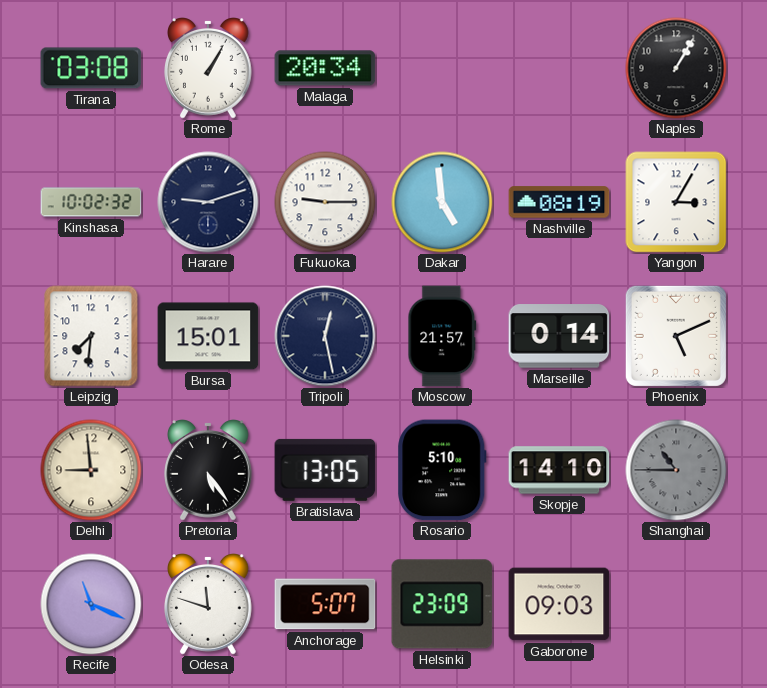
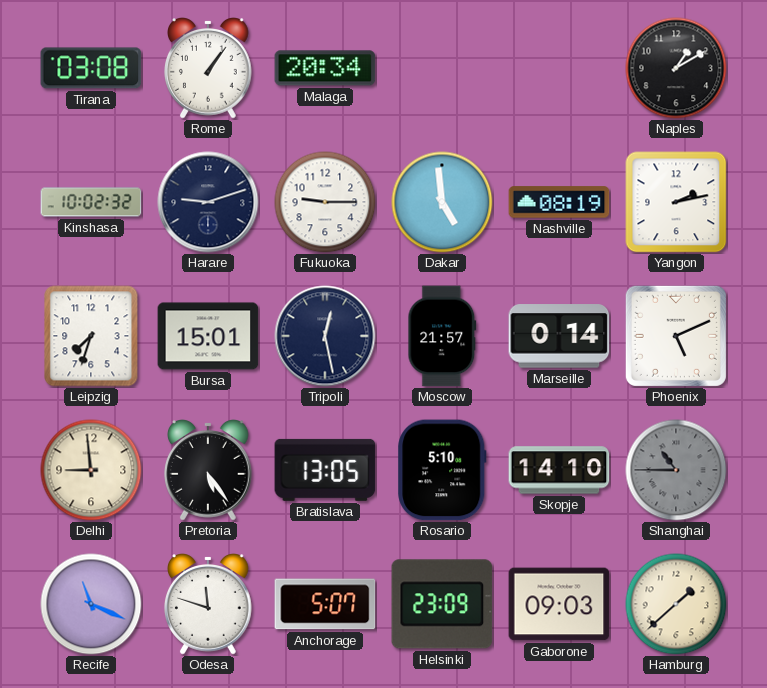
Rome: 1:05 -> 1:06 (209, 68)
Naples: 1:05 -> 1:10 (676, 68)
Yangon: 3:05 -> 2:13 (676, 202)
Leipzig: 7:31 -> 7:33 (91, 336)
Hamburg: none -> 1:38 (676, 604)
